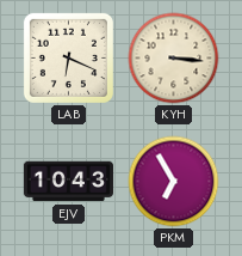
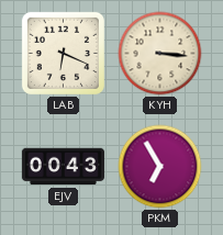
EJV: 10:43 -> 00:43 (63, 167)
